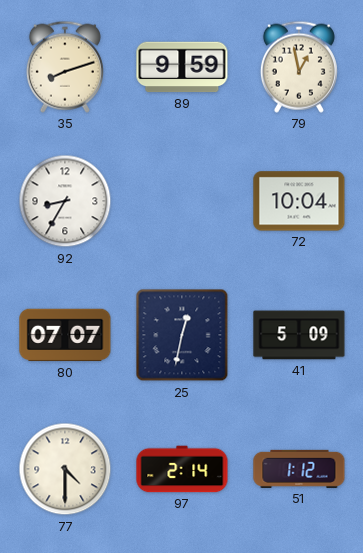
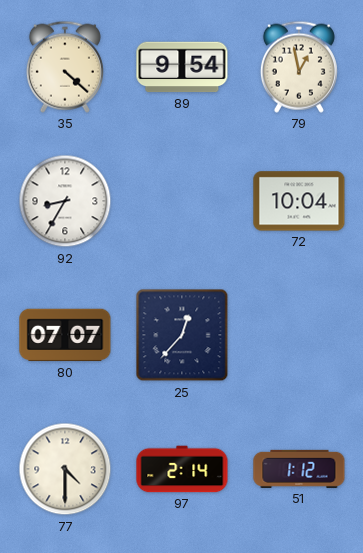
35: 8:12 -> 4:22 (65, 67)
89: 9:59 -> 9:54 (182, 67)
25: 12:32 -> 12:37 (182, 335)
41: 5:09 -> none (299, 335)
